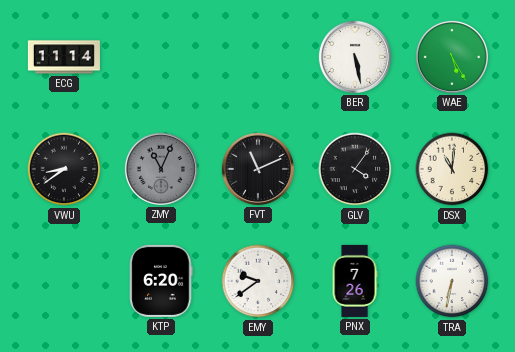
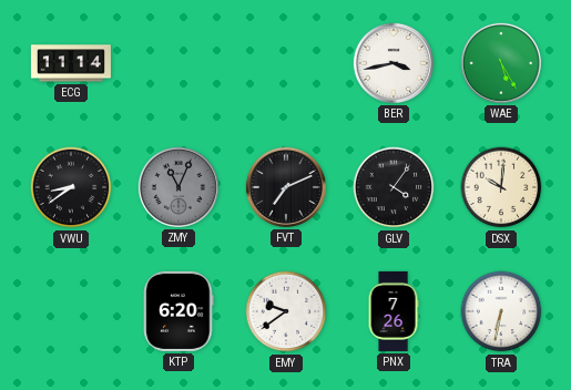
BER: 5:28 -> 3:43 (394, 63)
FVT: 11:11 -> 7:11 (286, 187)
DSX: 11:01 -> 10:01 (501, 187)
